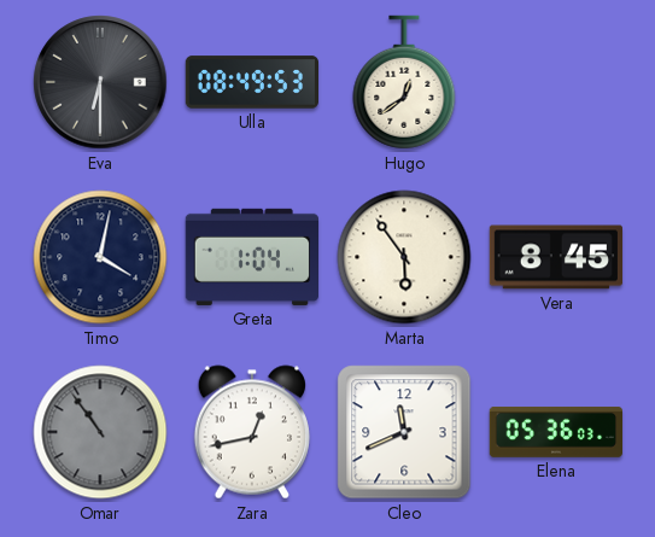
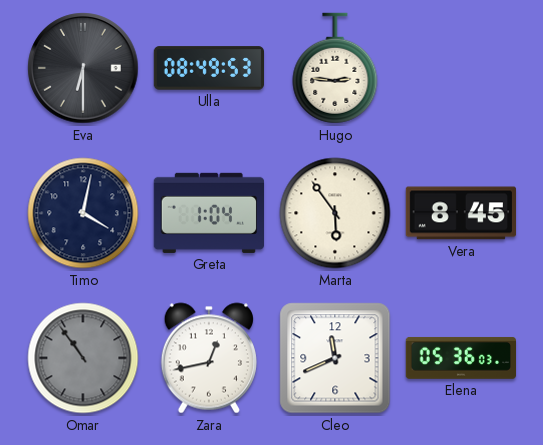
Hugo: 12:39 -> 2:46 (335, 68)
